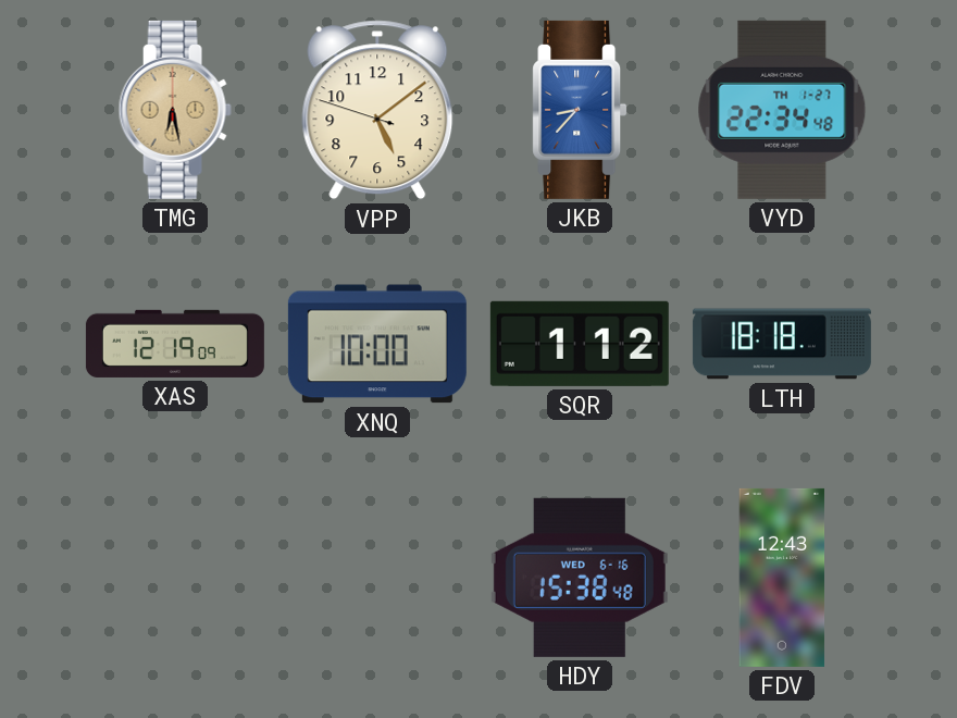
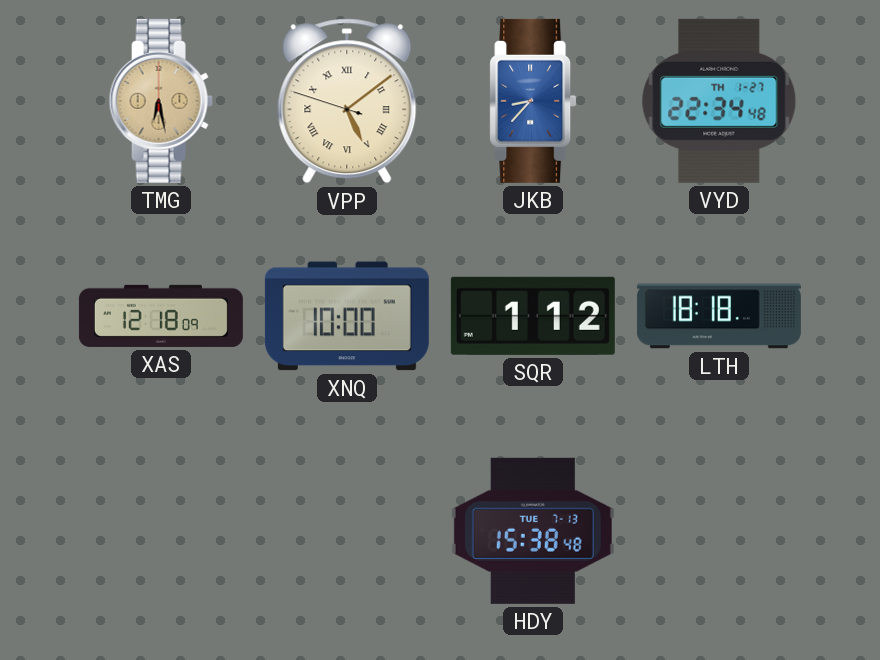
VPP numerals: Arabic -> Roman (347, 101)
XAS: 12:19 -> 12:18 (161, 316)
HDY date: WED 6-16 -> TUE 7-13 (533, 531)
FDV: 12:43 -> none (782, 578)
